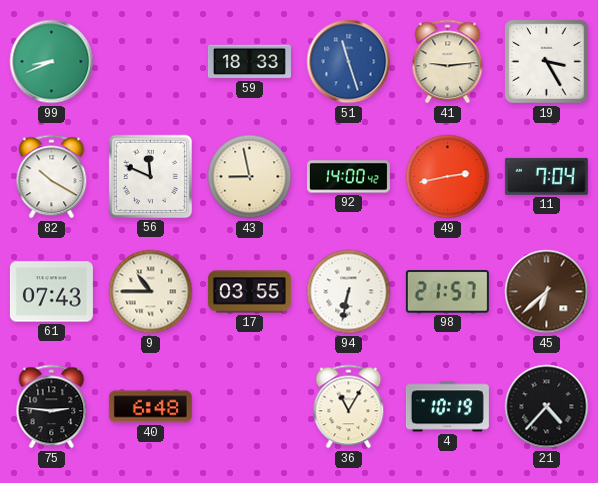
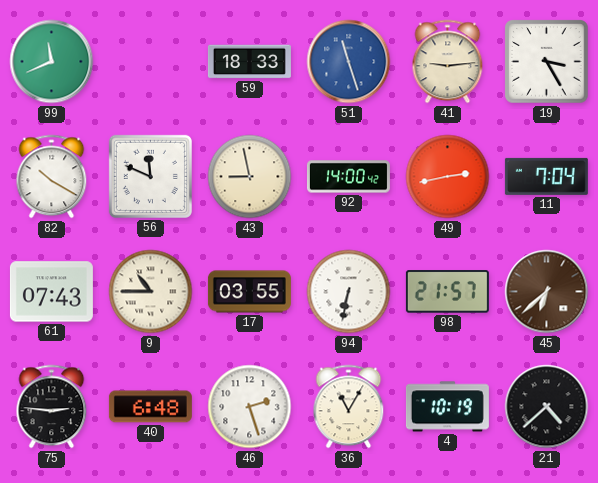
99: 8:41 -> 11:41 (52, 62)
46: none -> 2:27 (250, 407)
21: 4:37 -> 4:38 (547, 407)
